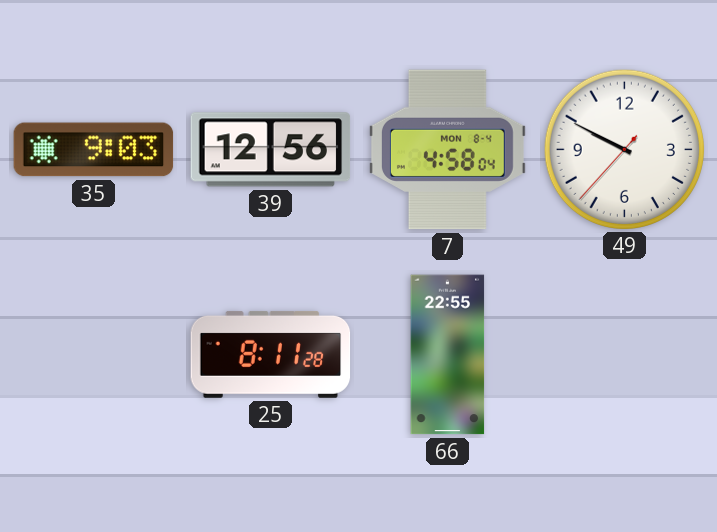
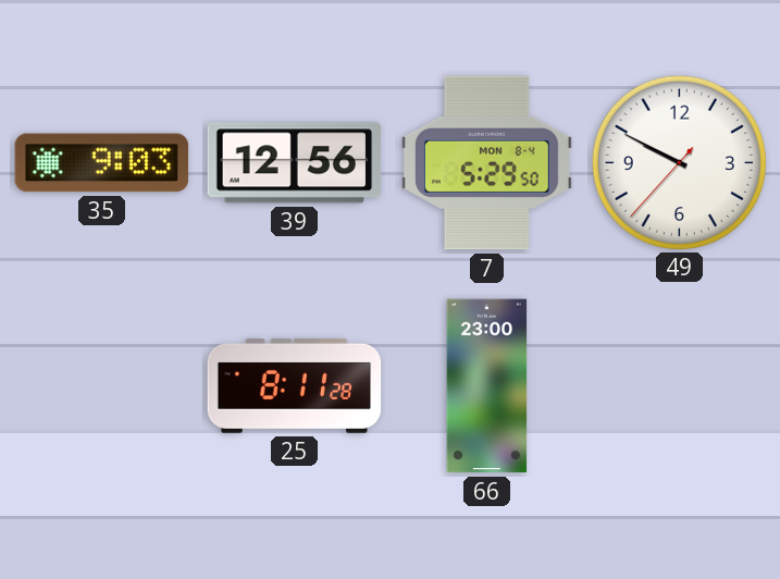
7: 4:58 -> 5:29 (486, 163)
66: 22:55 -> 23:00 (487, 386)
